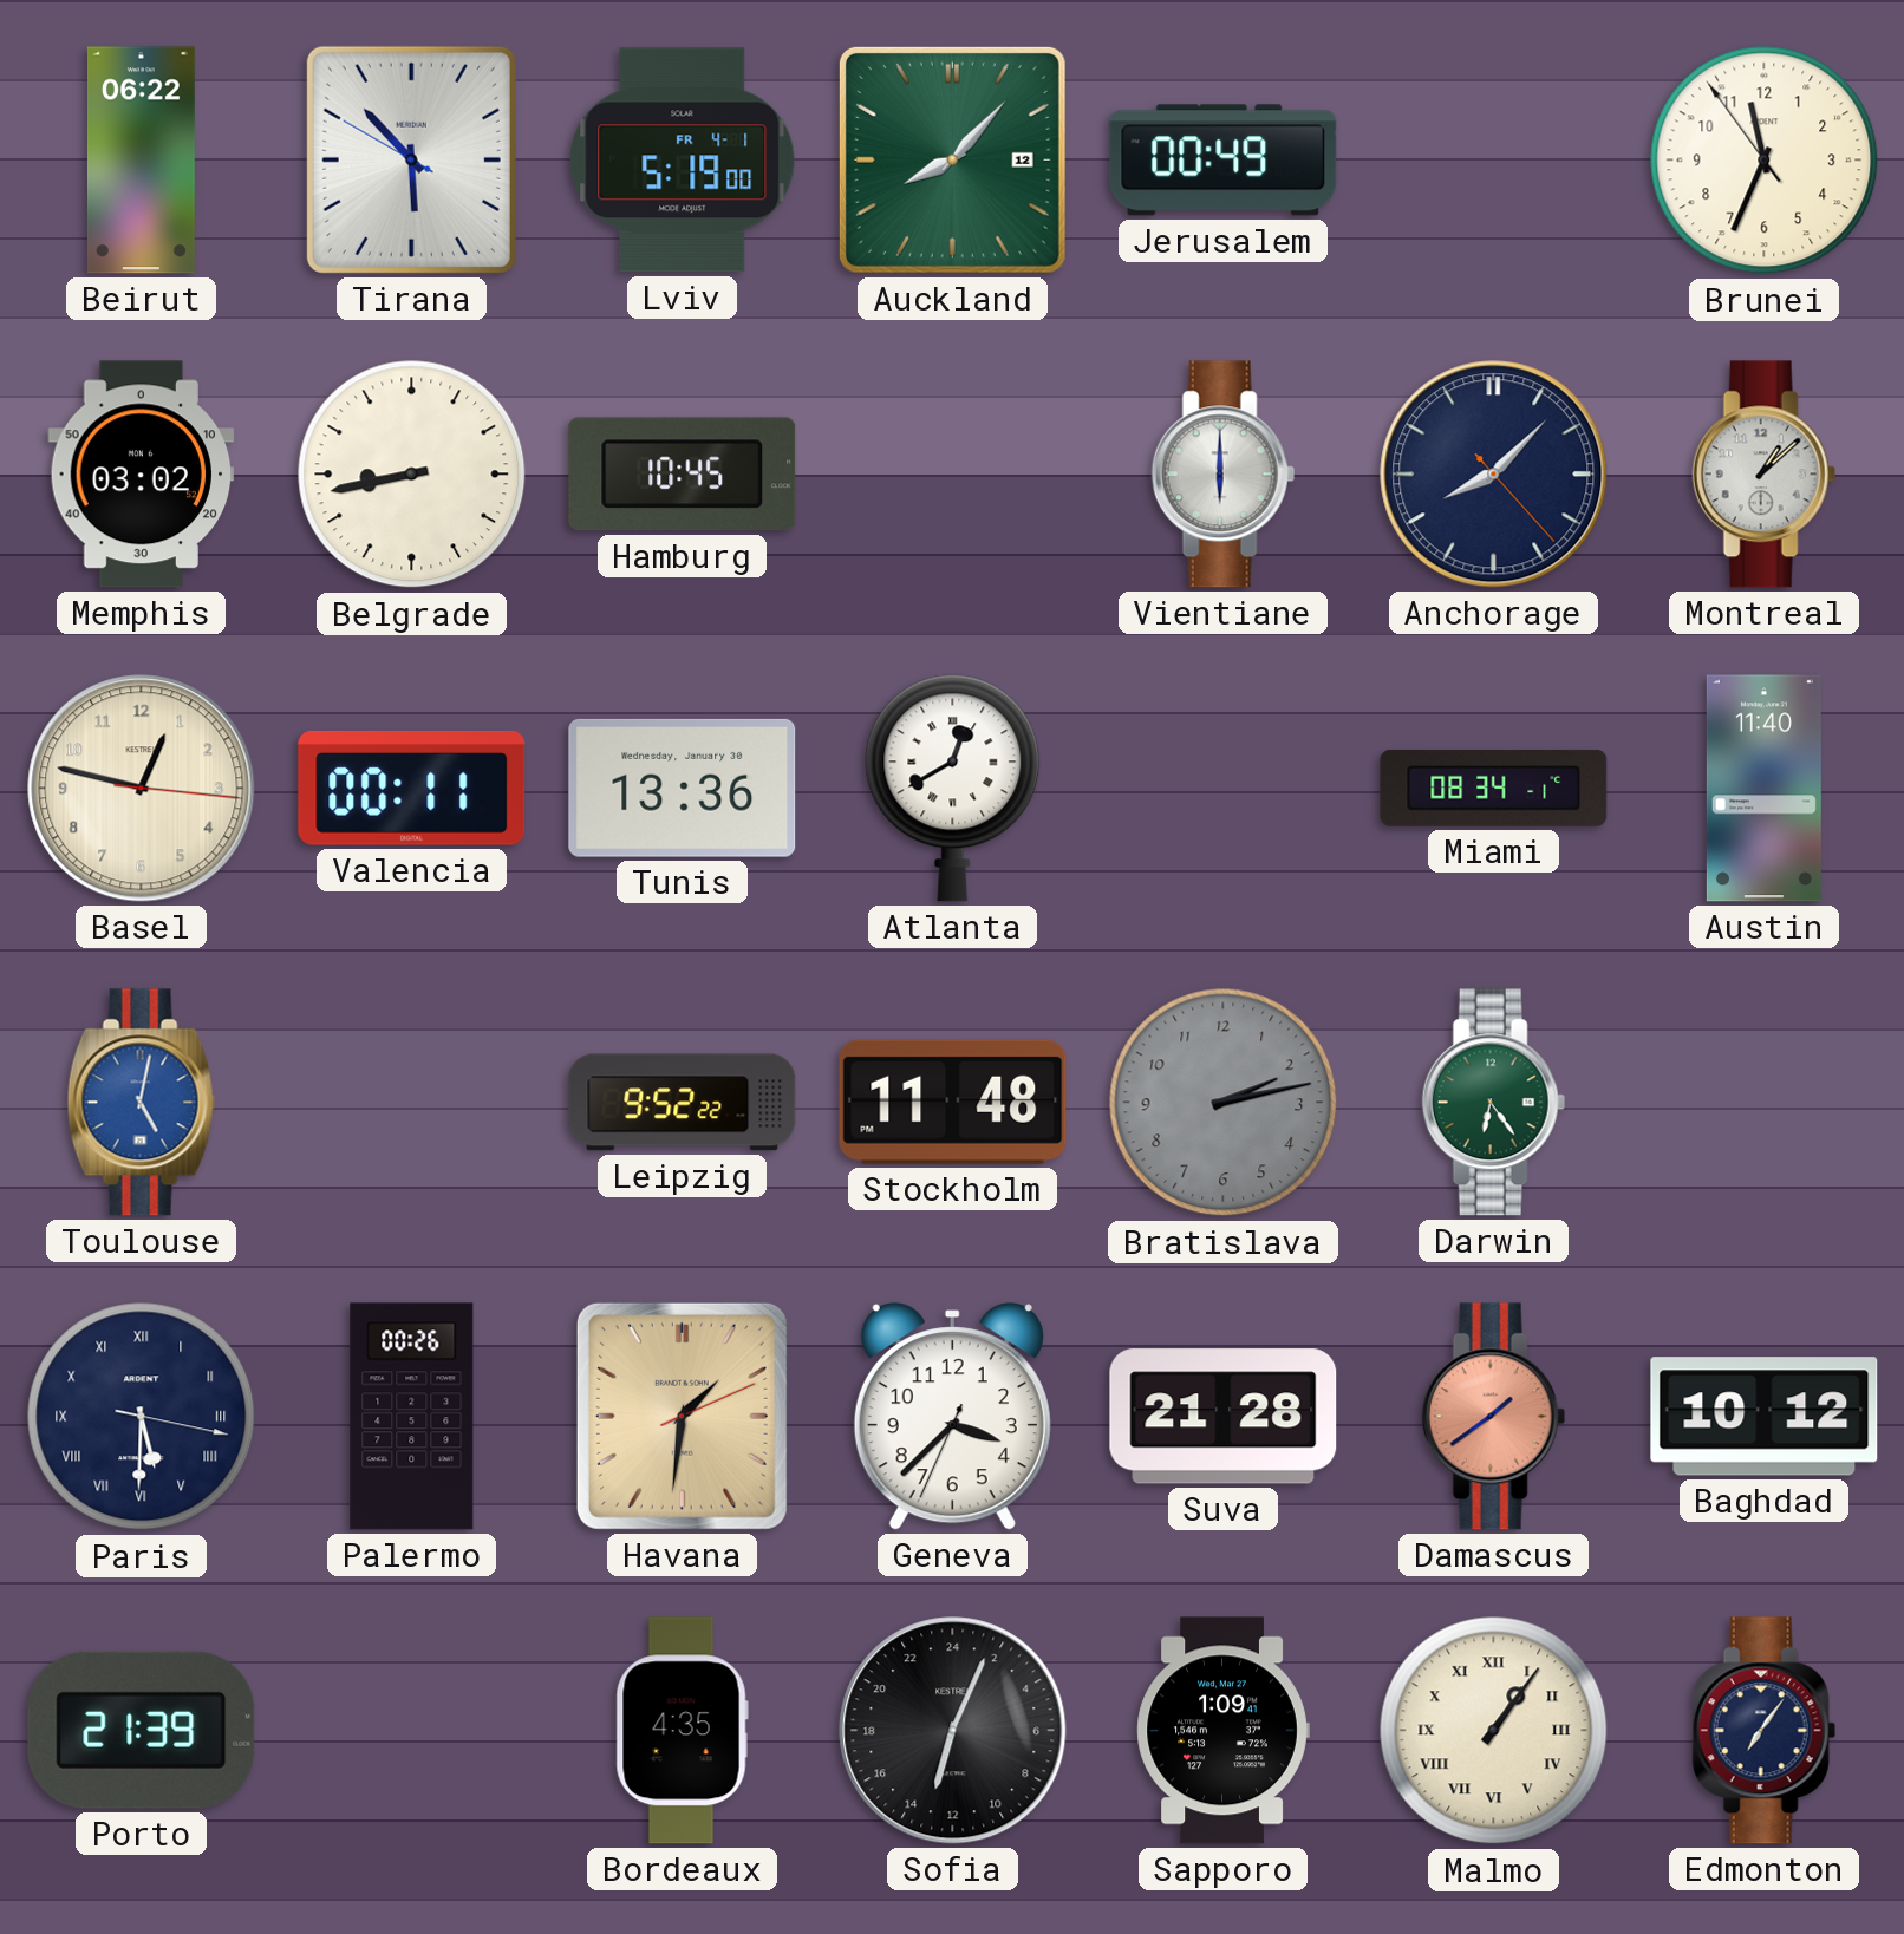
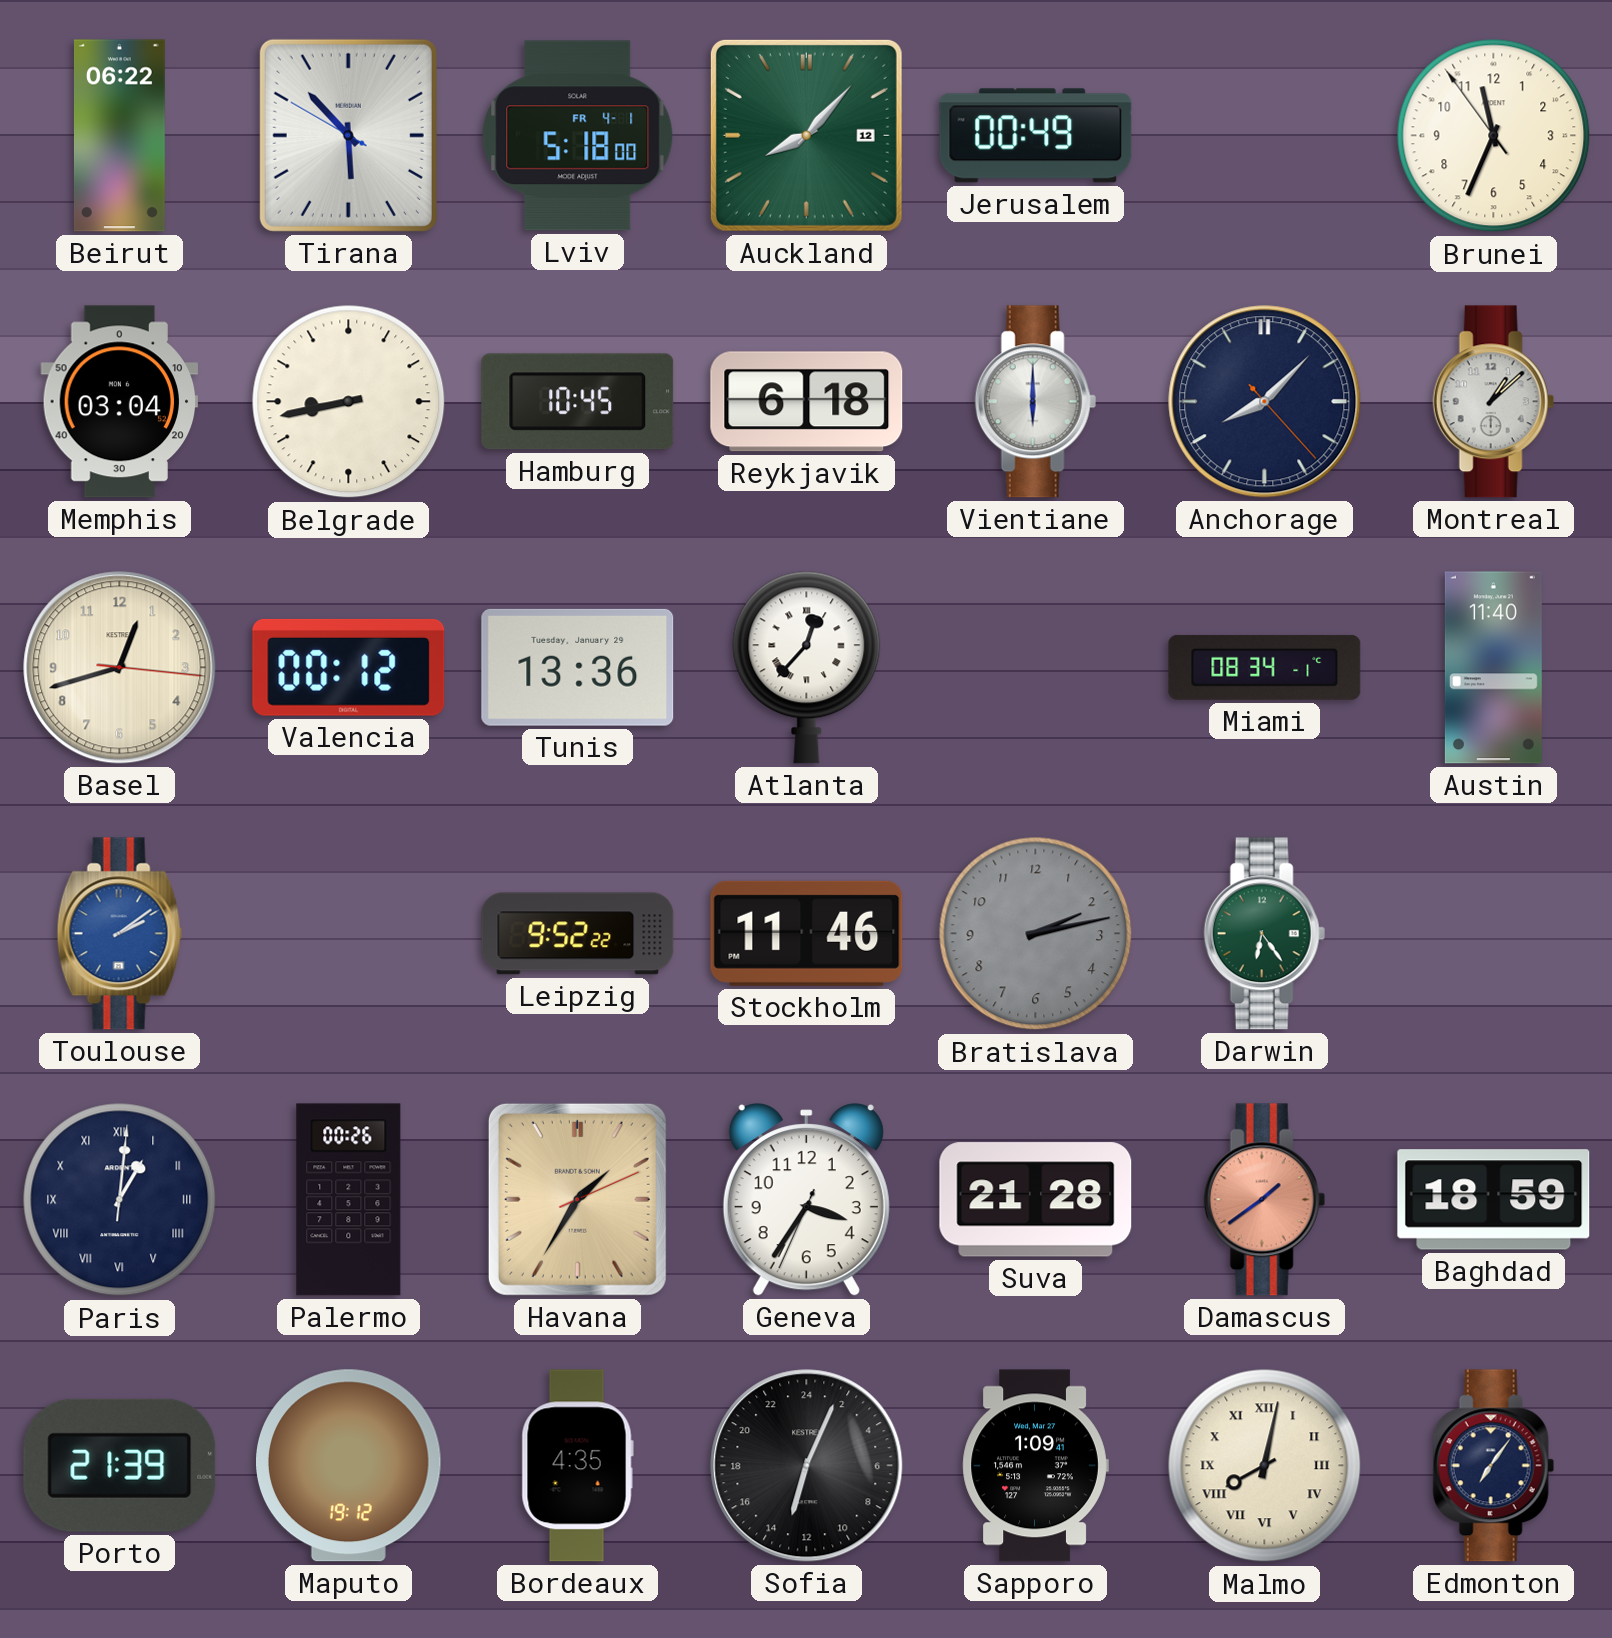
Lviv: 5:19 -> 5:18 (578, 136)
Memphis: 03:02 -> 03:04 (120, 402)
Reykjavik: none -> 6:18 (807, 402)
Basel: 12:47 -> 12:42 (120, 668)
Valencia: 00:11 -> 00:12 (349, 667)
Tunis date: Wednesday, January 30 -> Tuesday, January 29 (578, 667)
Atlanta: 12:40 -> 12:37 (807, 667)
Toulouse: 5:02 -> 2:09 (119, 934)
Stockholm: 11:48 -> 11:46 (807, 933)
Paris: 5:30 -> 1:01 (120, 1200)
Havana: 1:31 -> 1:35 (577, 1199)
Geneva: 3:37 -> 3:35 (806, 1200)
Baghdad: 10:12 -> 18:59 (1494, 1200)
Maputo: none -> 19:12 (349, 1466)
Malmo: 1:06 -> 8:02 (1265, 1466)
